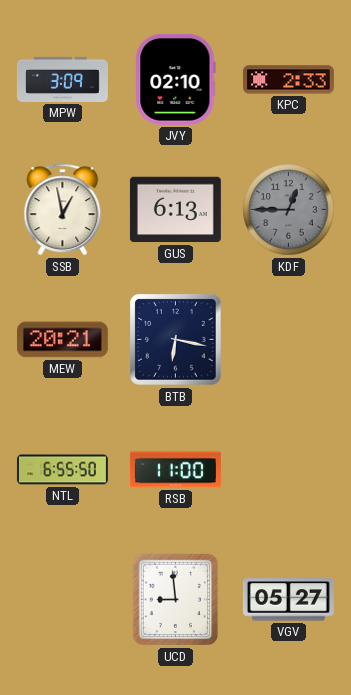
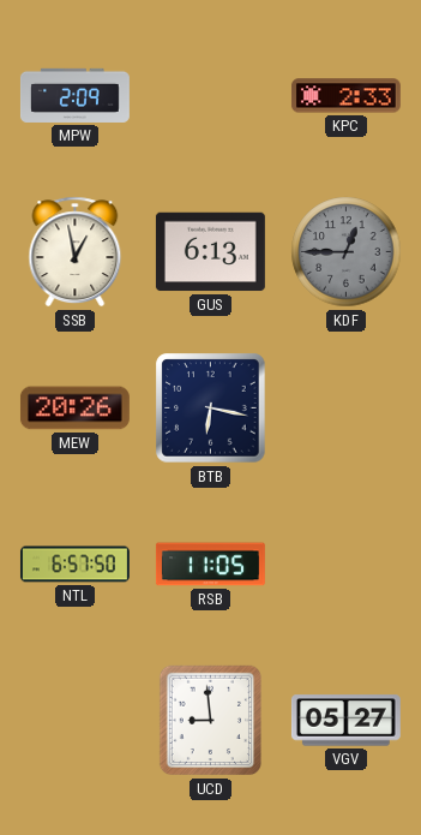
MPW: 3:09 -> 2:09 (74, 95)
JVY: 02:10 -> none (176, 79)
MEW: 20:21 -> 20:26 (74, 408)
NTL: 6:55 -> 6:57 (74, 565)
RSB: 11:00 -> 11:05 (210, 565)
